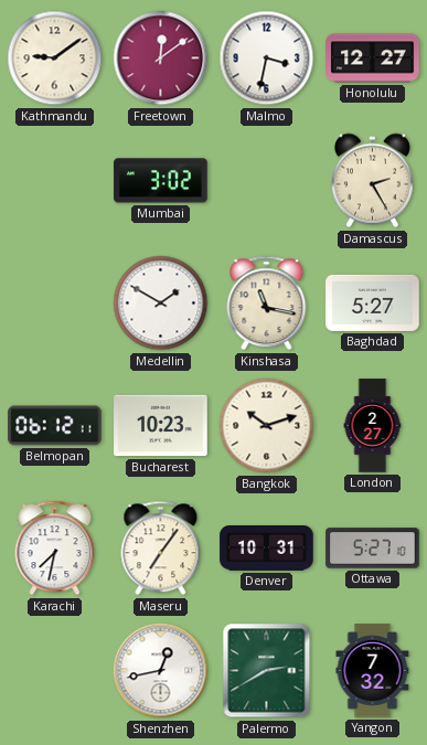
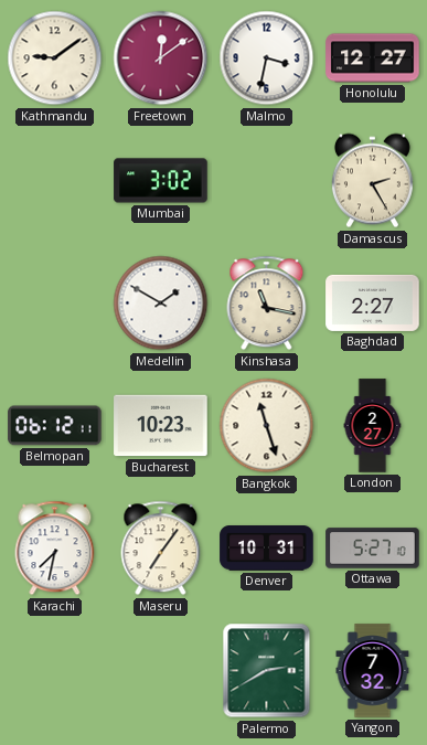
Baghdad: 5:27 -> 2:27 (373, 302)
Bangkok: 10:12 -> 11:27 (267, 426)
Shenzhen: 12:43 -> none (161, 671)
